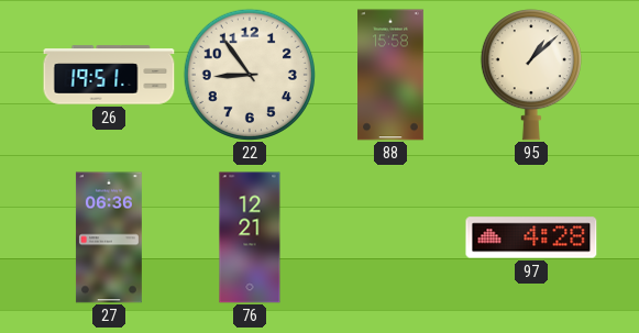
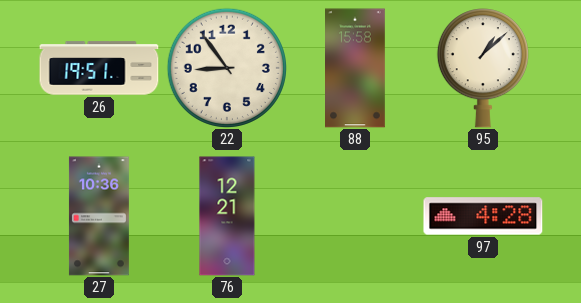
27: 06:36 -> 10:36 (99, 216)
